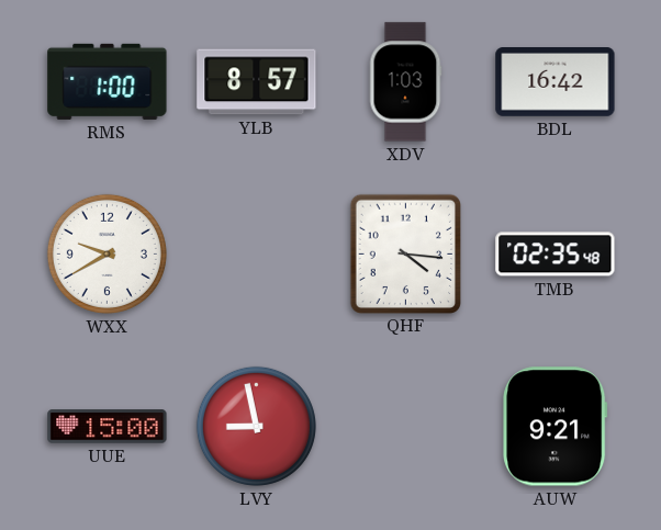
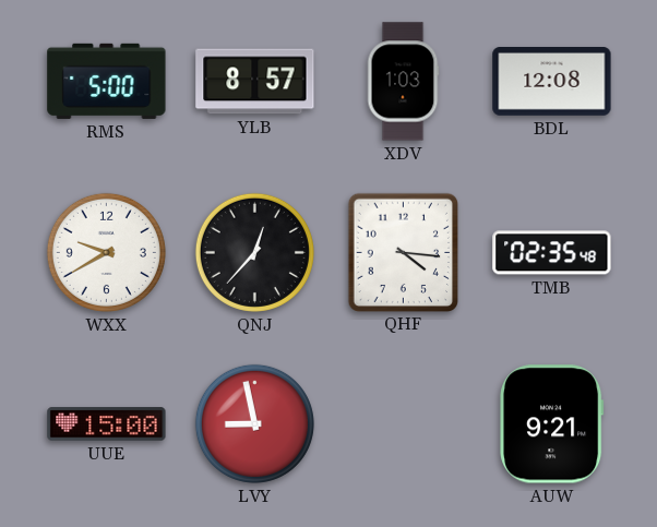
RMS: 1:00 -> 5:00 (107, 81)
BDL: 16:42 -> 12:08 (552, 82)
QNJ: none -> 12:37 (254, 252)
